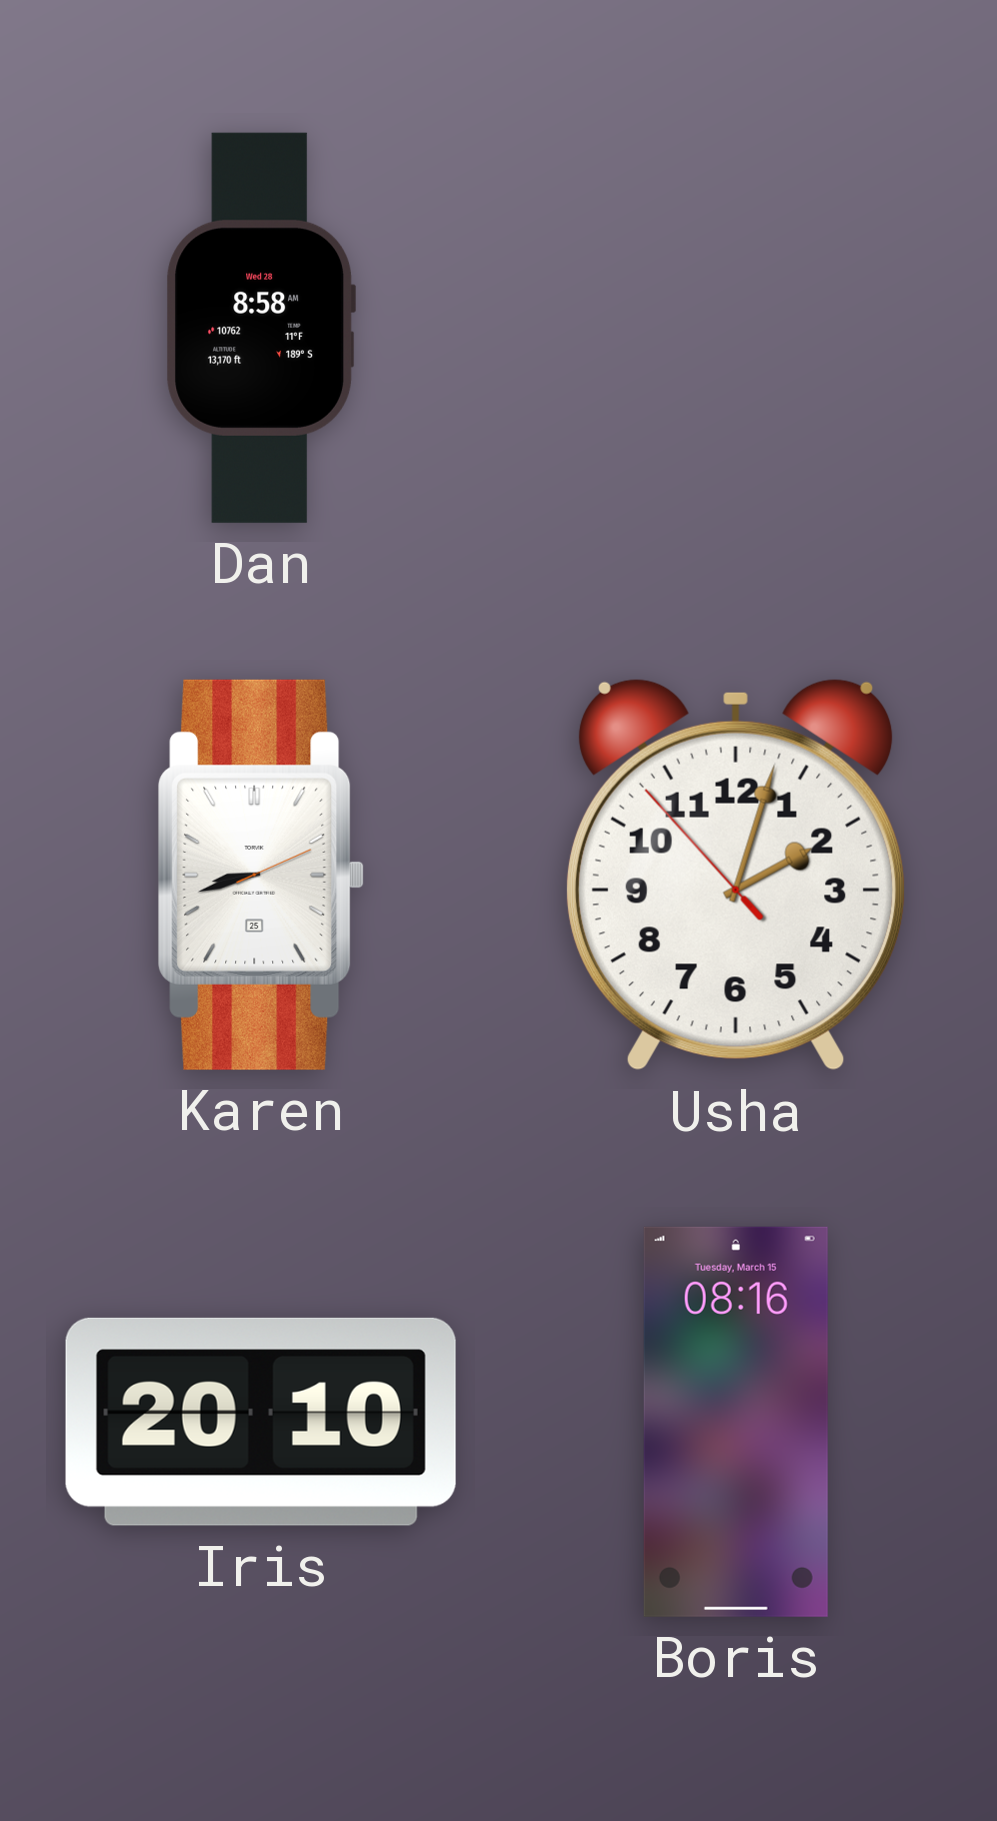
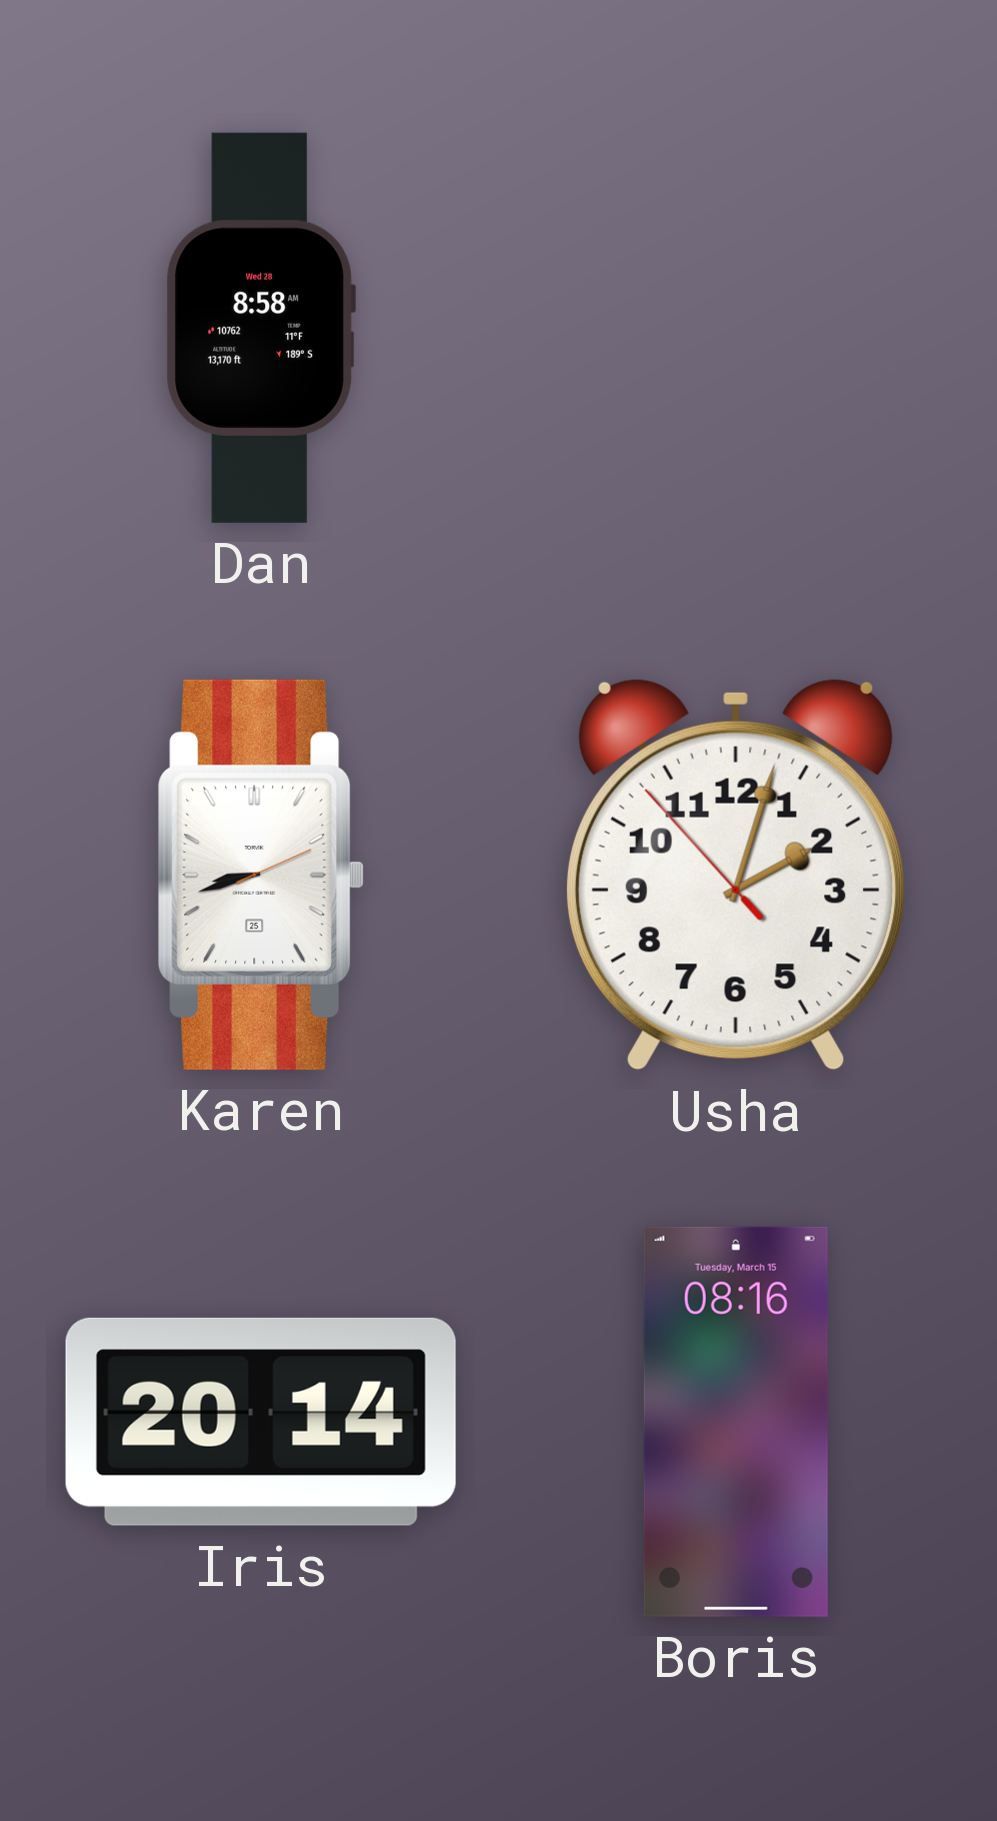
Iris: 20:10 -> 20:14 (261, 1422)
